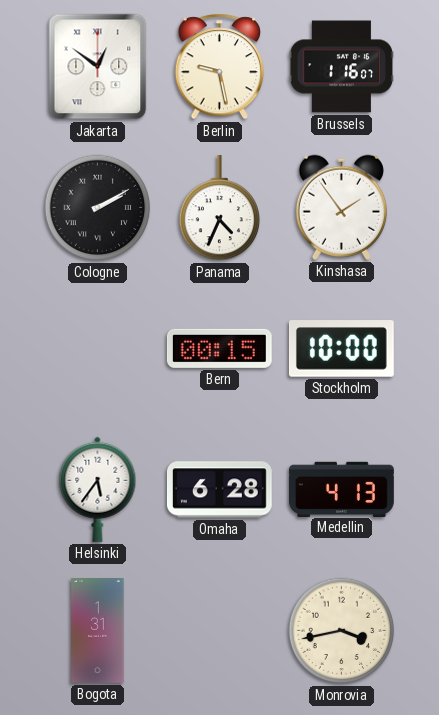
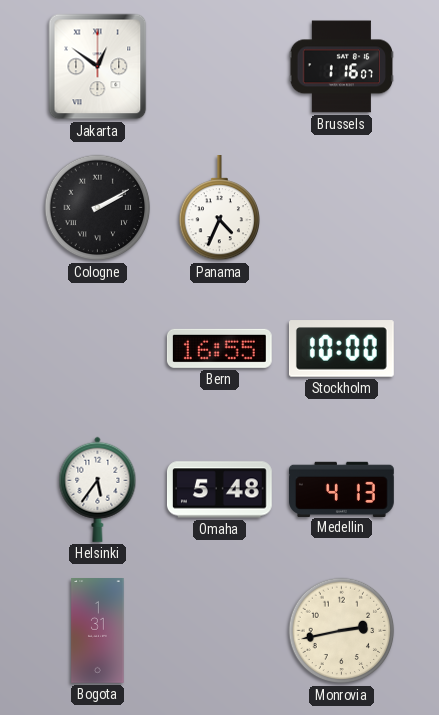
Berlin: 9:28 -> none (220, 67)
Kinshasa: 1:54 -> none (341, 207)
Bern: 00:15 -> 16:55 (219, 348)
Omaha: 6:28 -> 5:48 (219, 490)
Monrovia: 3:43 -> 2:43 (342, 631)
